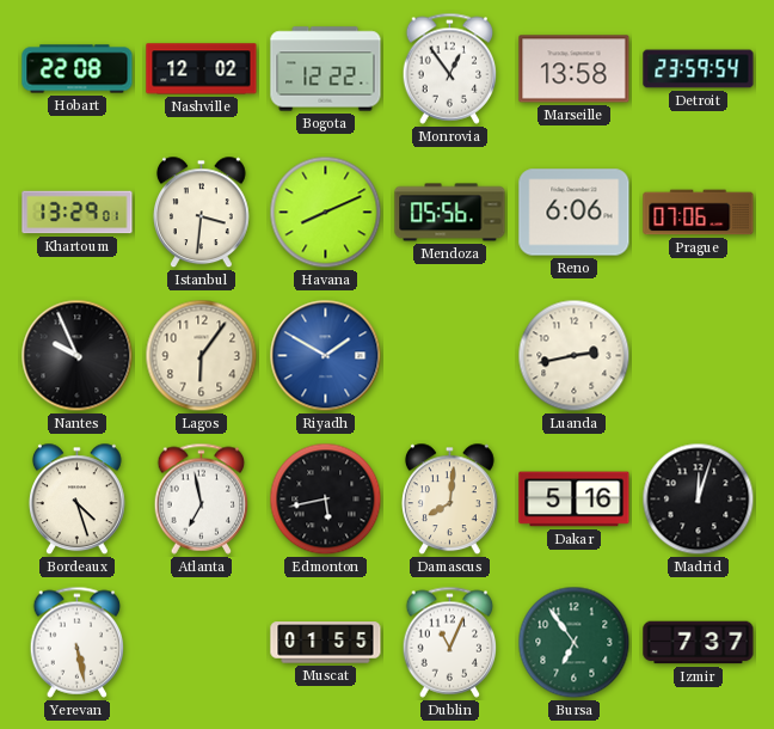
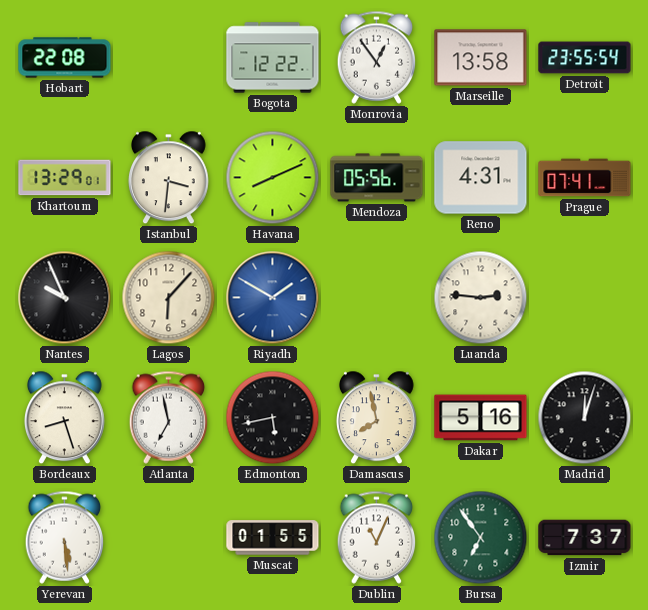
Nashville: 12:02 -> none (202, 69)
Detroit: 23:59 -> 23:55 (585, 58)
Reno: 6:06 -> 4:31 (481, 178)
Prague: 07:06 -> 07:41 (585, 178)
Lagos: 6:06 -> 6:07 (169, 298)
Luanda: 2:43 -> 2:46 (481, 298)
Bordeaux: 4:27 -> 8:27 (64, 418)
Damascus: 8:01 -> 7:58 (376, 418)
Yerevan: 5:28 -> 5:29 (65, 537)
